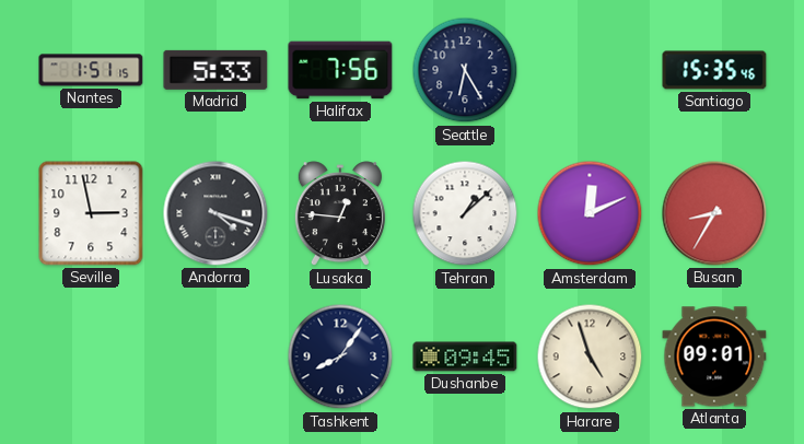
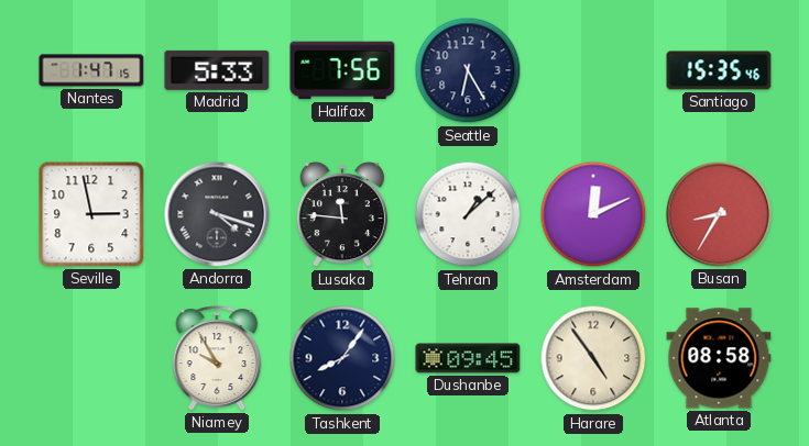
Nantes: 1:51 -> 1:47 (91, 70)
Lusaka: 12:46 -> 11:46 (342, 215)
Niamey: none -> 9:55 (217, 358)
Harare: 4:57 -> 4:54 (593, 358)
Atlanta: 09:01 -> 08:58 (719, 358)
